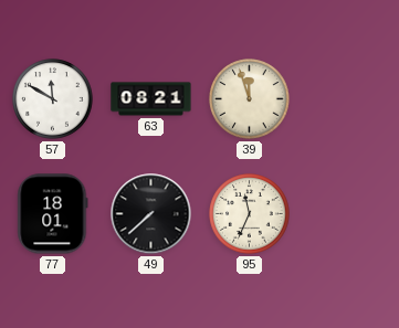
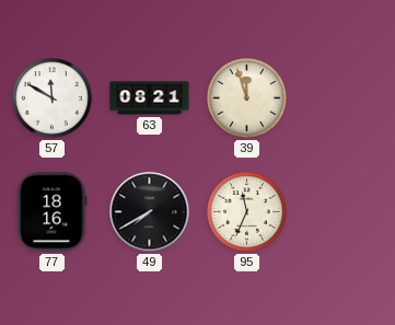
77: 18:01 -> 18:16 (53, 212)
49: 7:38 -> 7:40 (150, 212)
